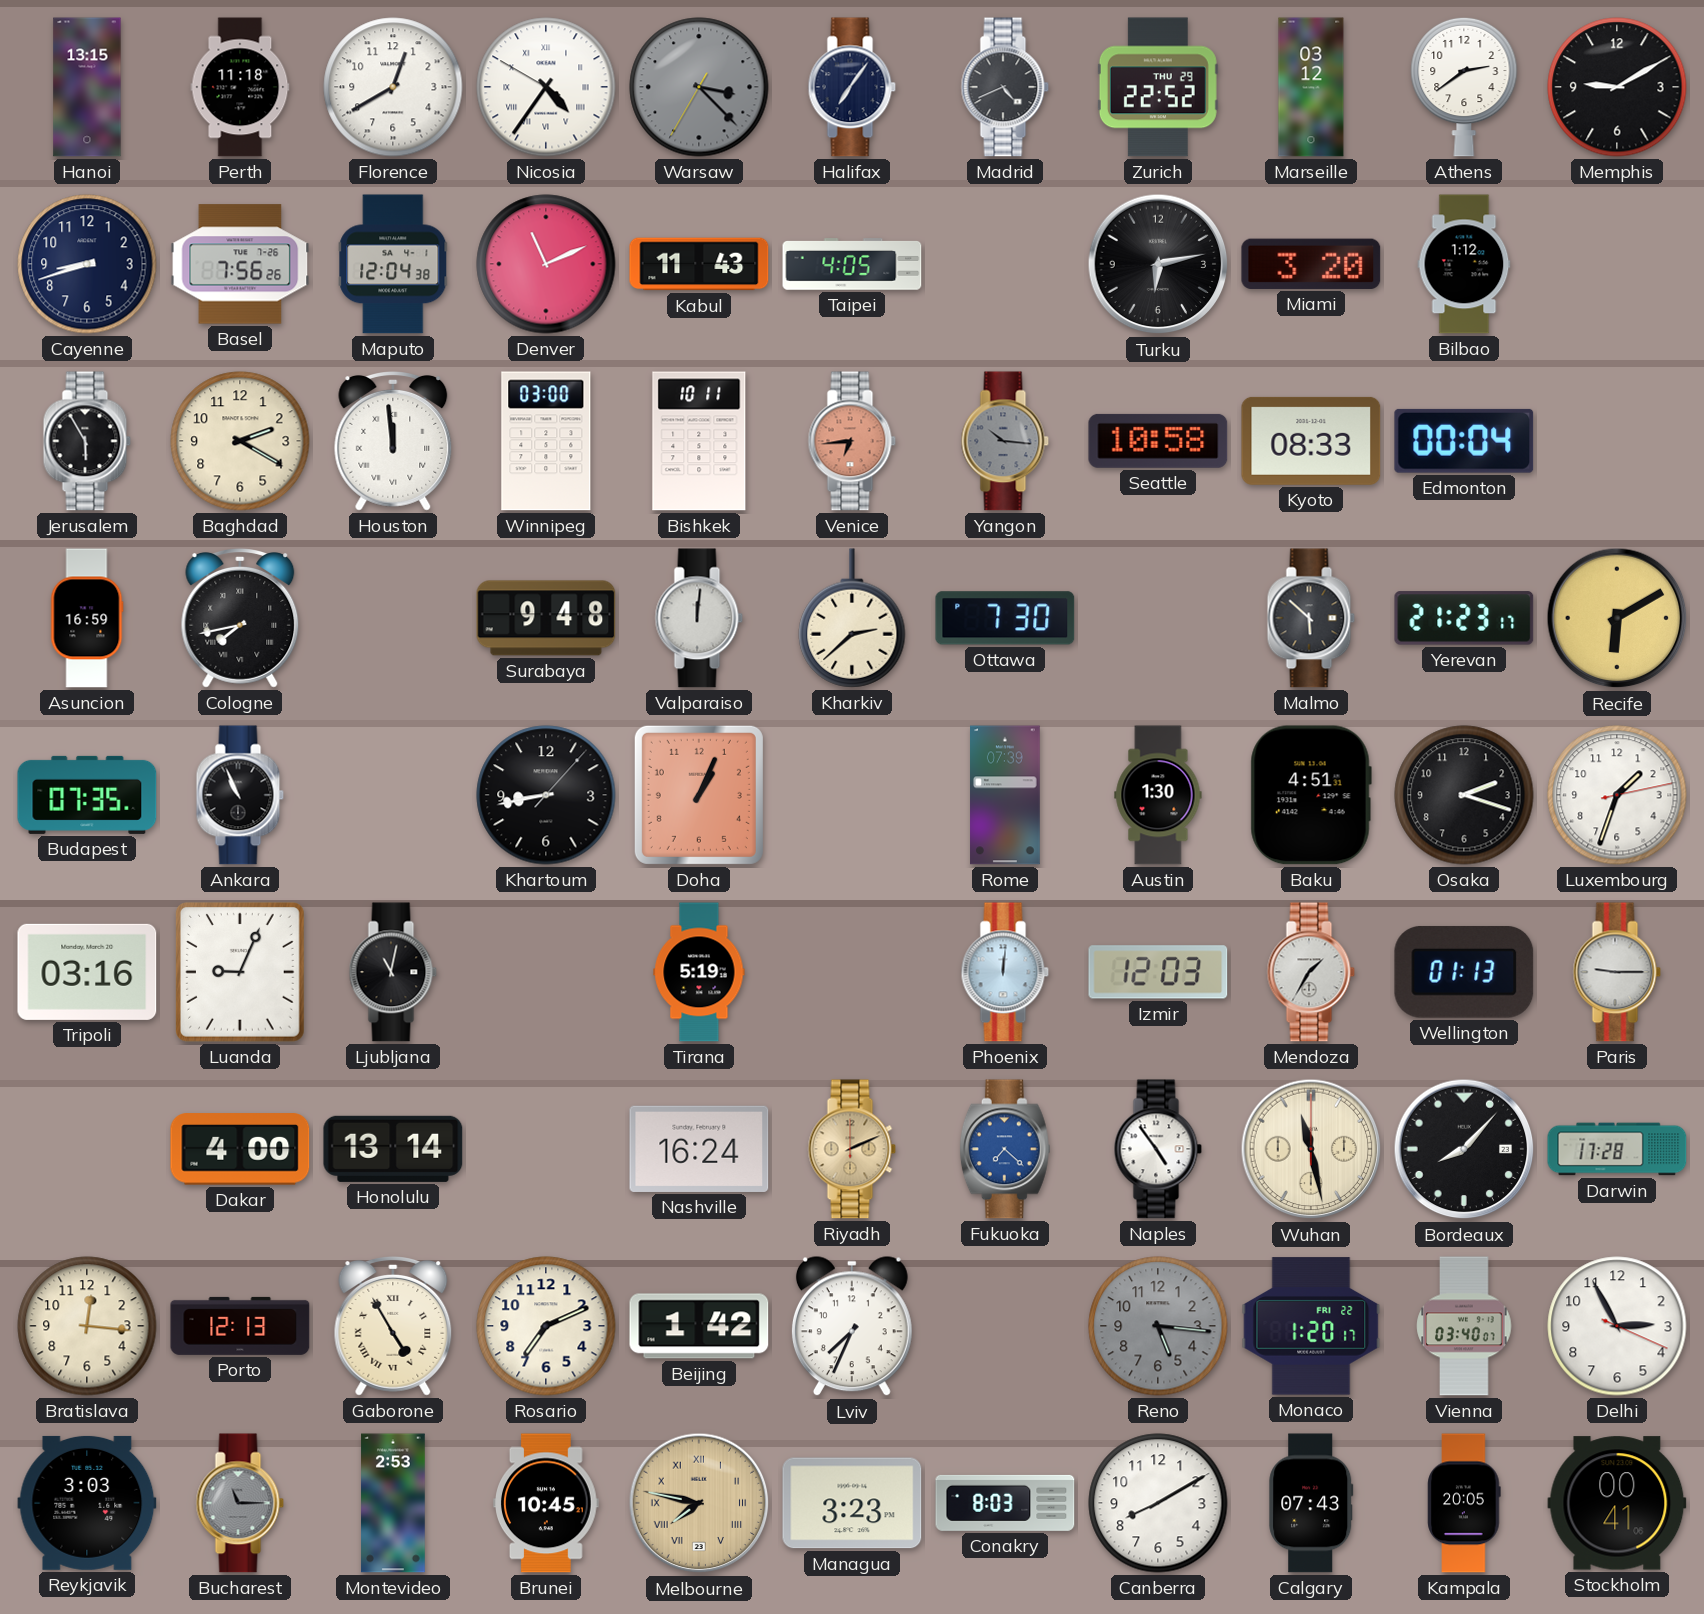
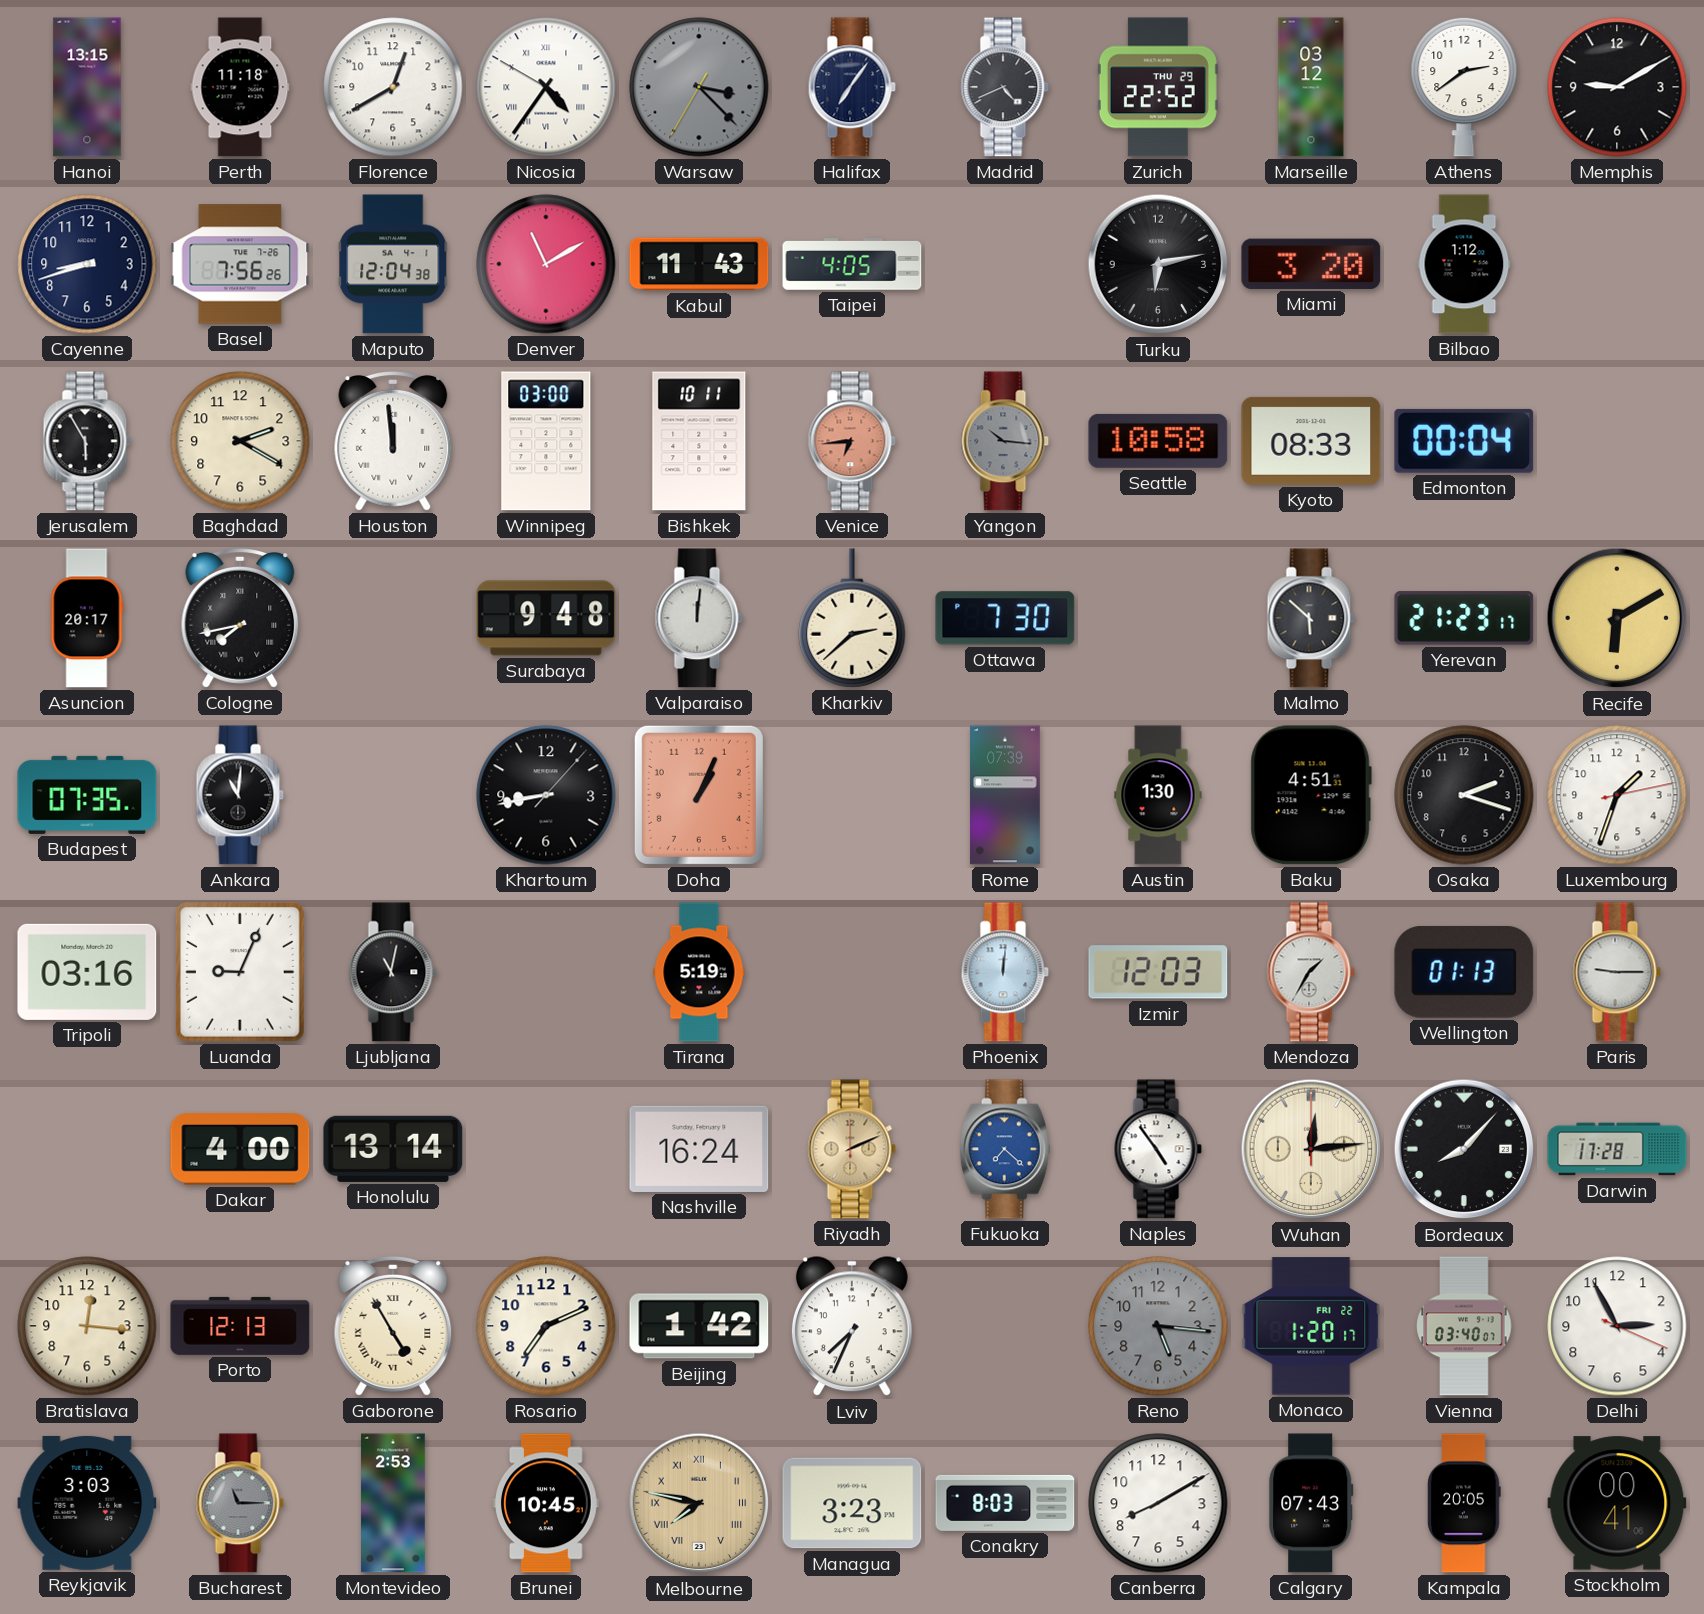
Denver: 11:11 -> 11:10 (546, 264)
Asuncion: 16:59 -> 20:17 (87, 618)
Ankara: 10:56 -> 11:01 (240, 795)
Wuhan: 11:28 -> 12:14 (1311, 1149)
